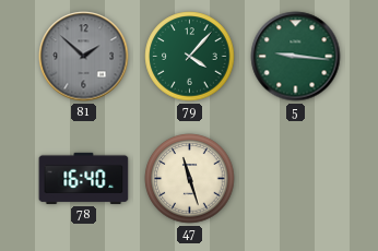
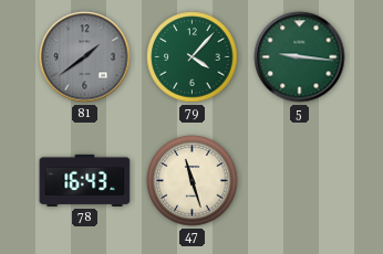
81: 1:52 -> 1:39 (85, 57)
78: 16:40 -> 16:43 (85, 180)
